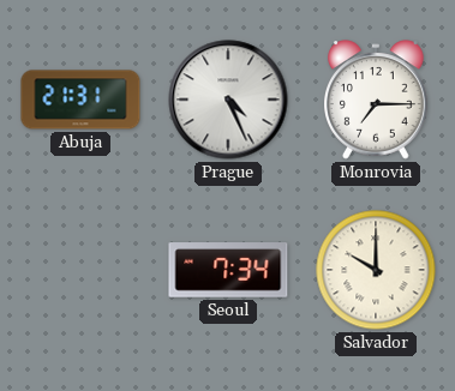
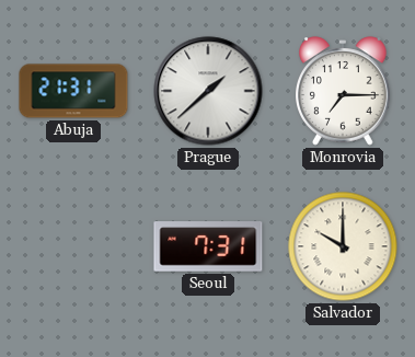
Prague: 4:26 -> 1:38 (208, 91)
Seoul: 7:34 -> 7:31 (208, 246)
